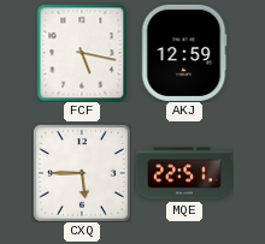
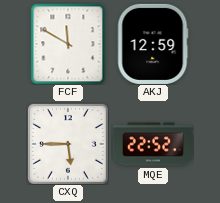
FCF: 5:17 -> 11:50 (68, 44)
MQE: 22:51 -> 22:52 (153, 144)
